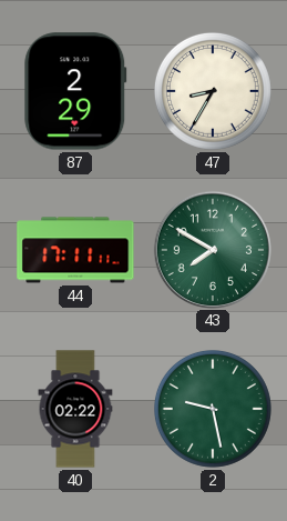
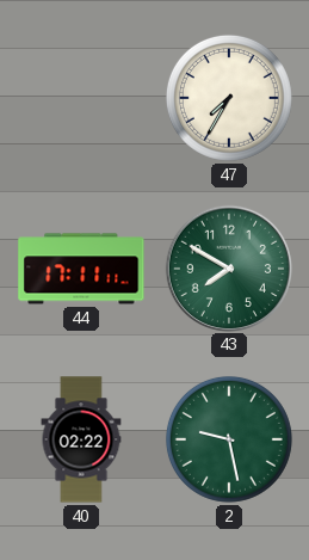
87: 2:29 -> none (75, 91)
47: 8:35 -> 7:35 (229, 98)
